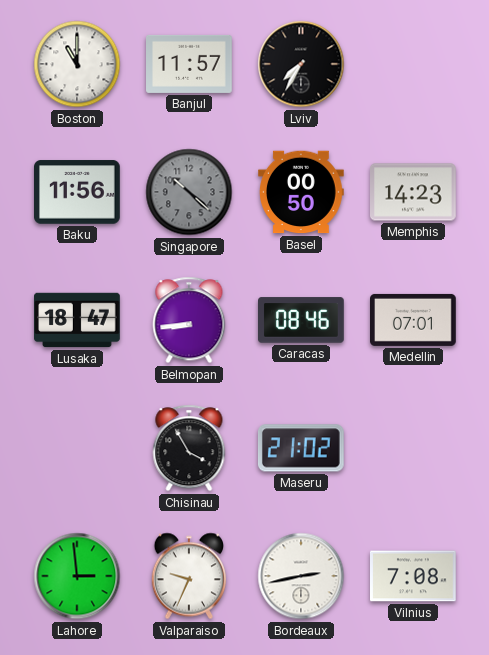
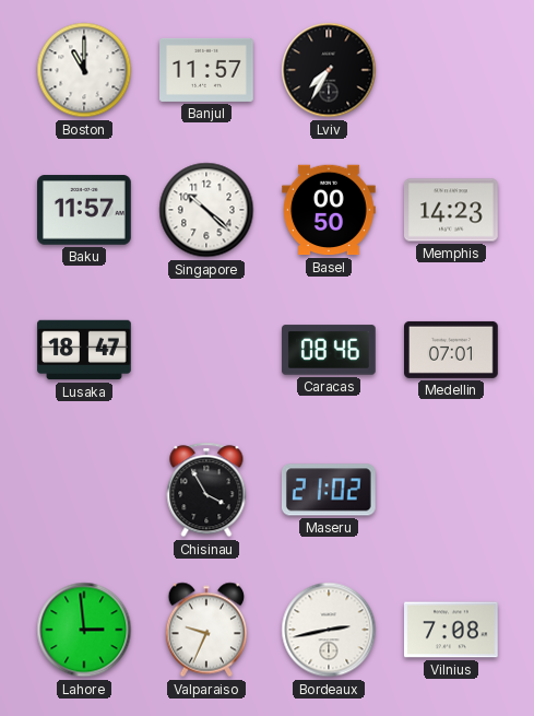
Baku: 11:56 -> 11:57 (85, 210)
Singapore dial: grey -> white (206, 210)
Belmopan: 8:44 -> none (189, 320)
